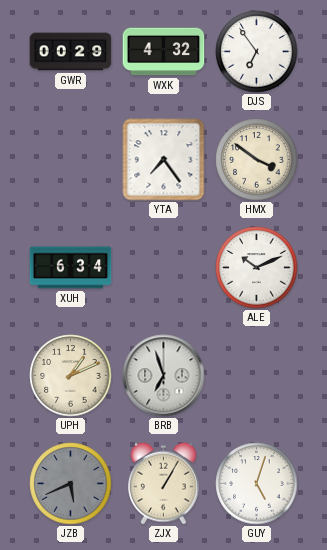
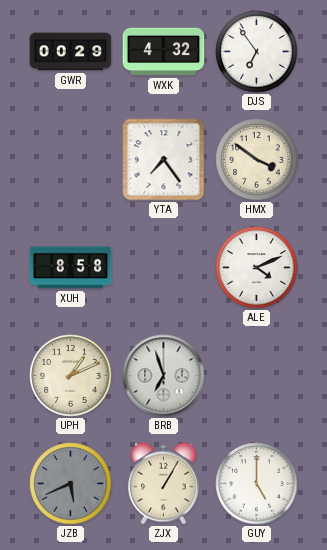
XUH: 6:34 -> 8:58 (71, 268)
ALE: 10:11 -> 4:11 (257, 268)
GUY: 5:03 -> 5:00 (257, 484)
